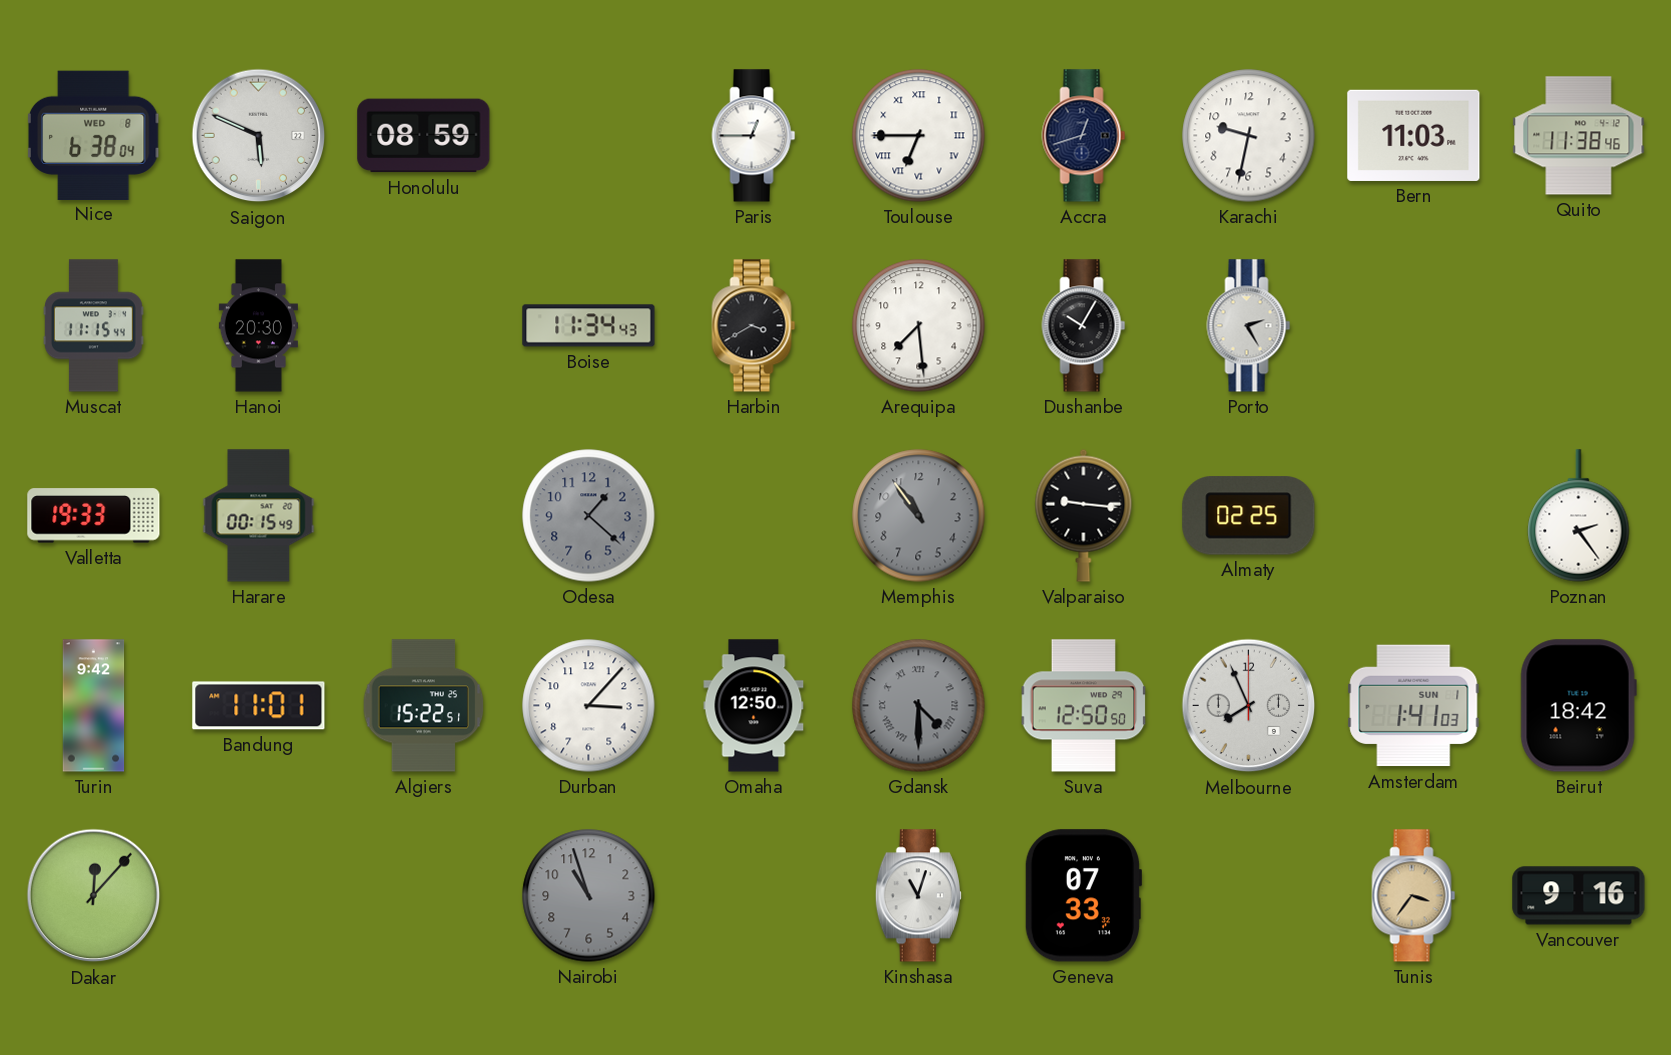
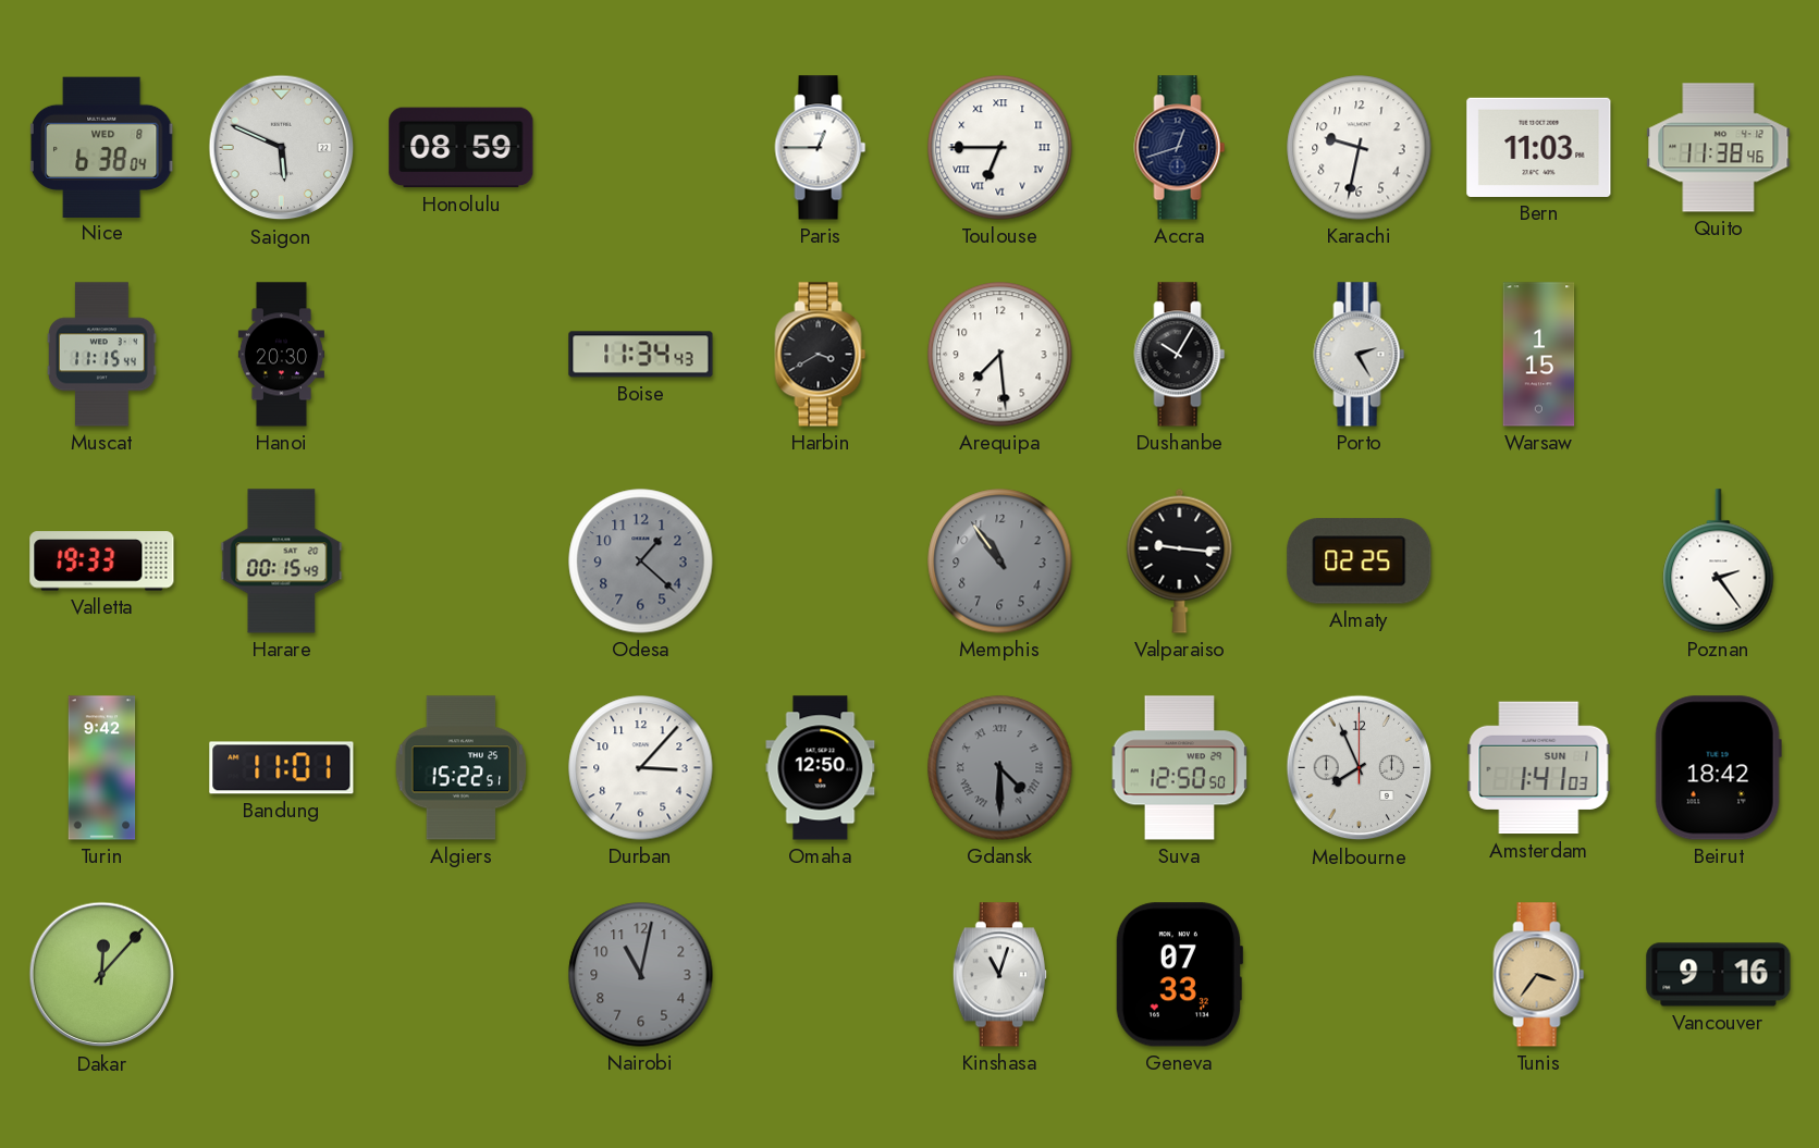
Warsaw: none -> 1:15 (1539, 355)
Nairobi: 10:57 -> 11:02 (641, 975)
